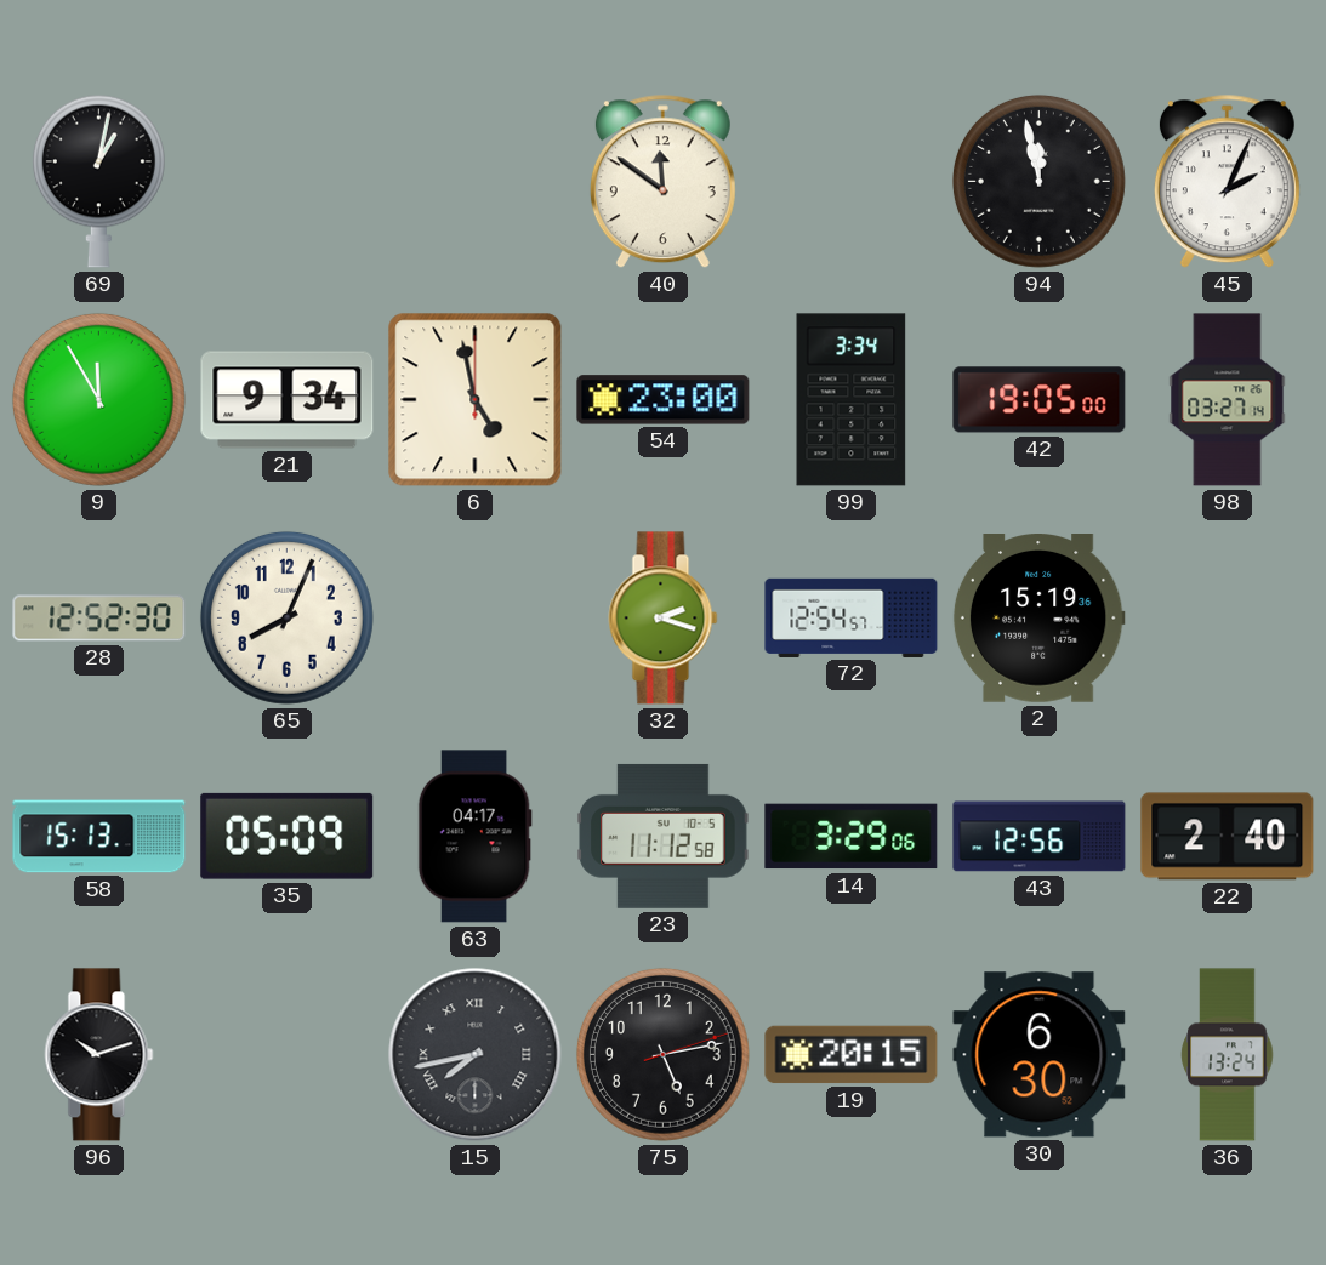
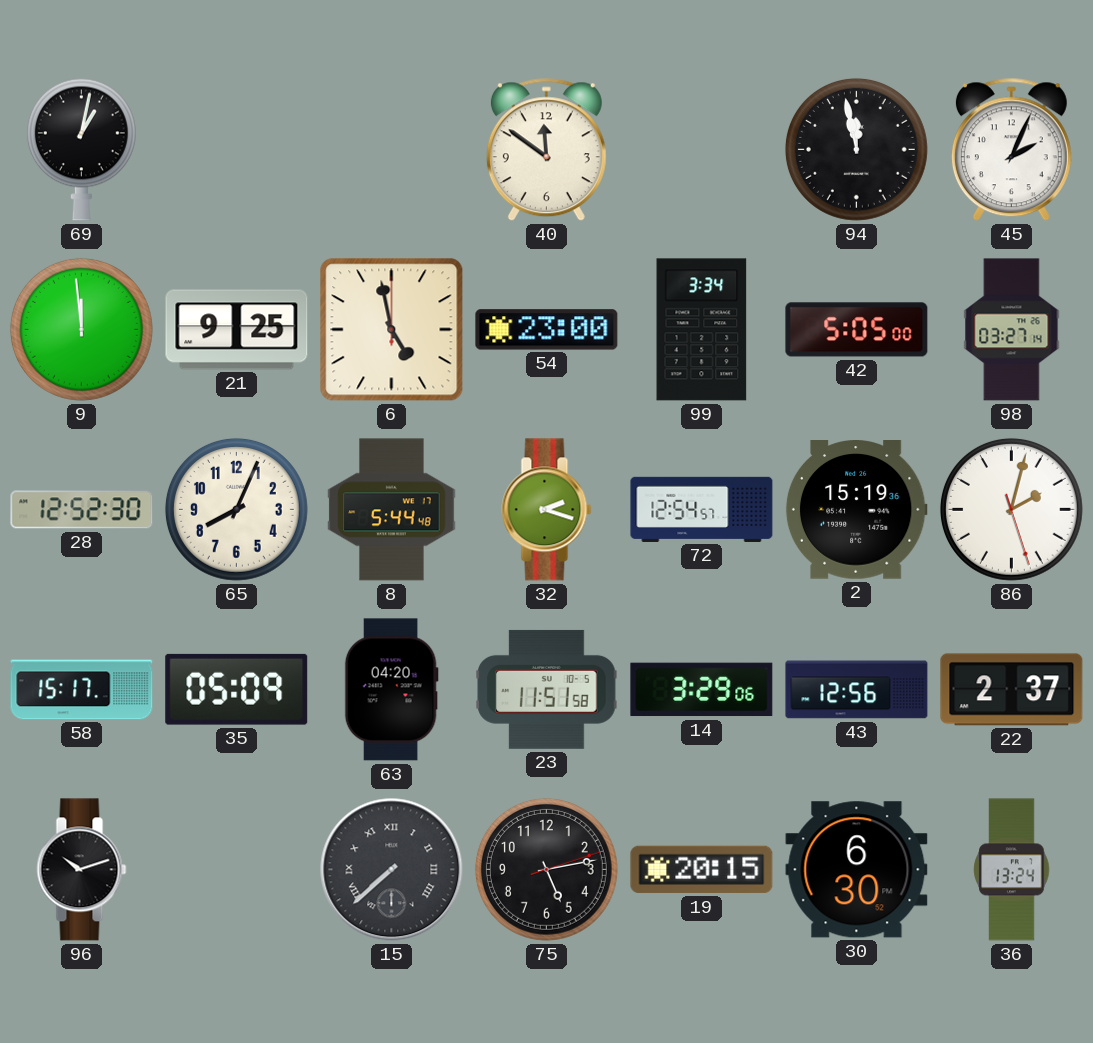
9: 11:55 -> 11:59 (81, 329)
21: 9:34 -> 9:25 (237, 330)
42: 19:05 -> 5:05 (857, 330)
8: none -> 5:44 (392, 510)
86: none -> 2:02 (1011, 509)
58: 15:13 -> 15:17 (82, 690)
63: 04:17 -> 04:20 (391, 690)
23: 11:12 -> 11:51 (547, 689)
22: 2:40 -> 2:37 (1012, 690)
15: 7:43 -> 7:38 (392, 870)
